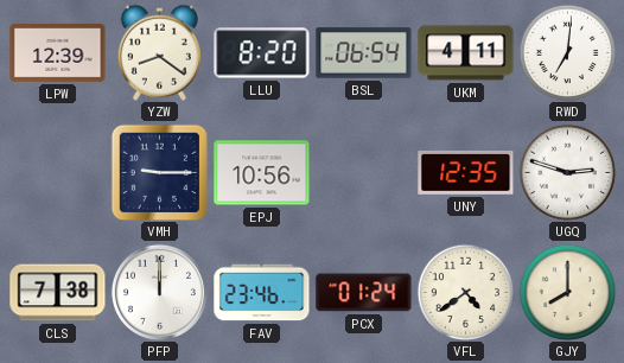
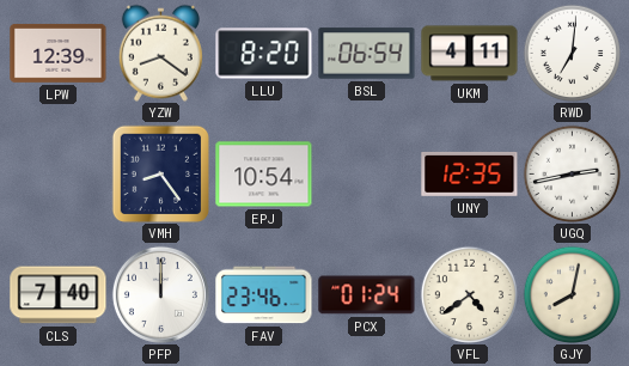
VMH: 9:15 -> 8:24 (160, 173)
EPJ: 10:56 -> 10:54 (264, 175)
UGQ: 2:48 -> 2:43 (572, 173)
CLS: 7:38 -> 7:40 (59, 295)
GJY: 8:00 -> 8:02 (572, 294)
